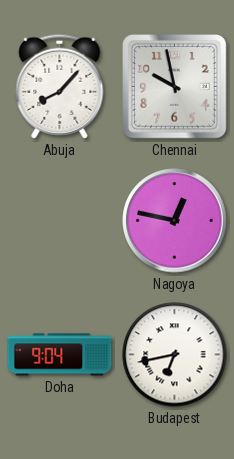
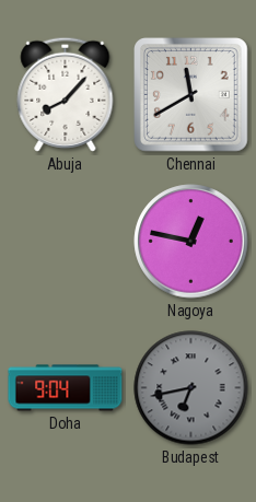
Chennai: 9:58 -> 11:40 (191, 95)
Budapest dial: white -> grey (191, 388)
